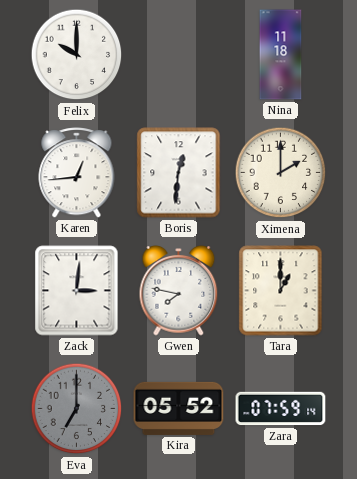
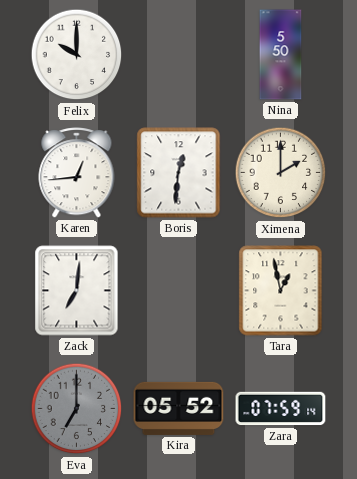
Nina: 11:18 -> 5:50 (281, 55)
Zack: 3:01 -> 7:01 (77, 291)
Gwen: 7:47 -> none (179, 291)
Tara: 1:00 -> 12:58 (281, 291)
